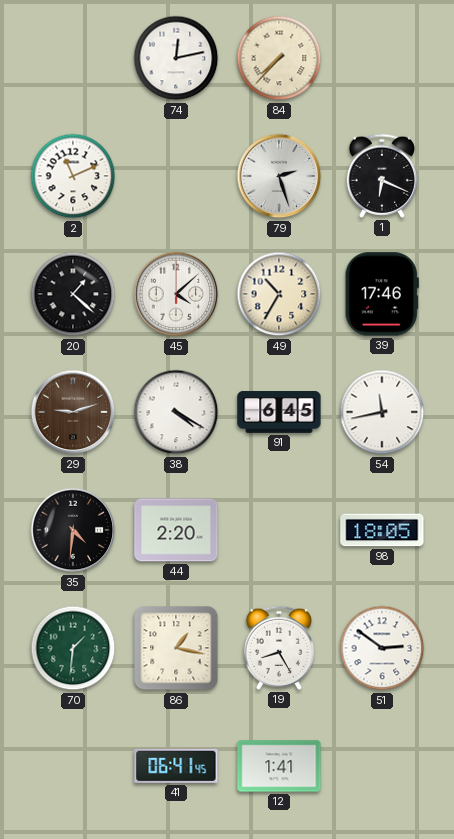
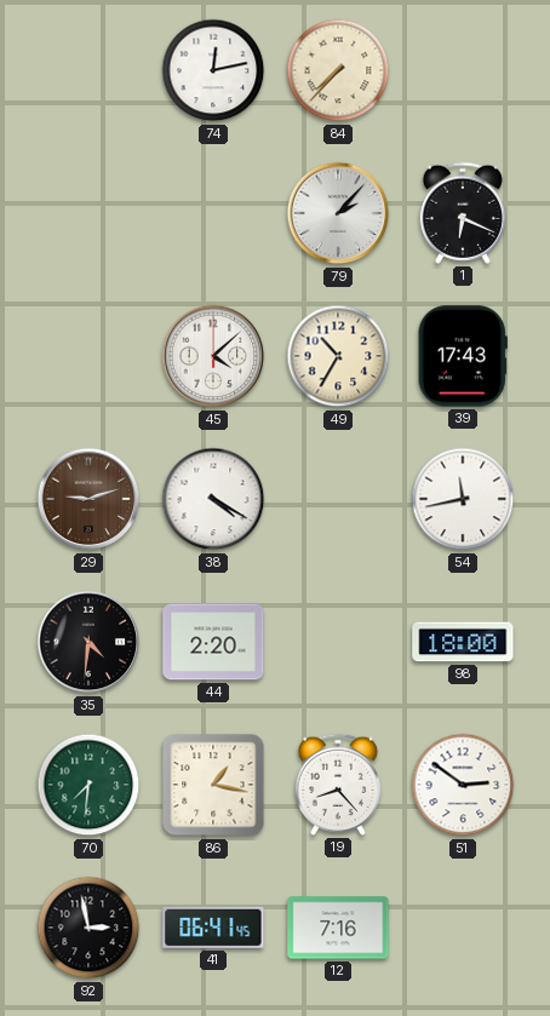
2: 11:11 -> none (73, 176)
79: 2:27 -> 2:07 (338, 213)
20: 1:22 -> none (73, 294)
39: 17:46 -> 17:43 (463, 356)
91: 6:45 -> none (279, 413)
98: 18:05 -> 18:00 (463, 642)
70: 1:31 -> 7:31 (88, 785)
19: 8:25 -> 8:23 (338, 785)
92: none -> 2:58 (88, 928)
12: 1:41 -> 7:16 (338, 928)
